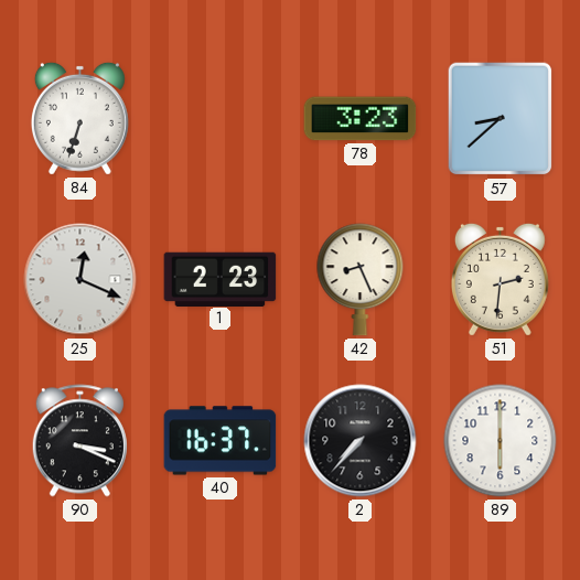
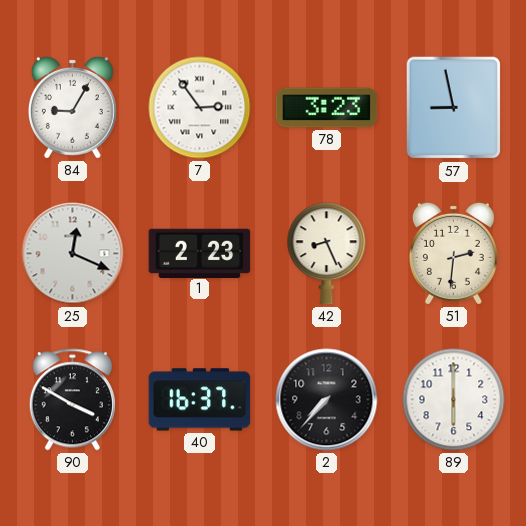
84: 6:33 -> 9:05 (72, 107)
7: none -> 2:54 (200, 108)
57: 8:38 -> 8:58 (454, 108)
90: 3:19 -> 3:50 (72, 400)
